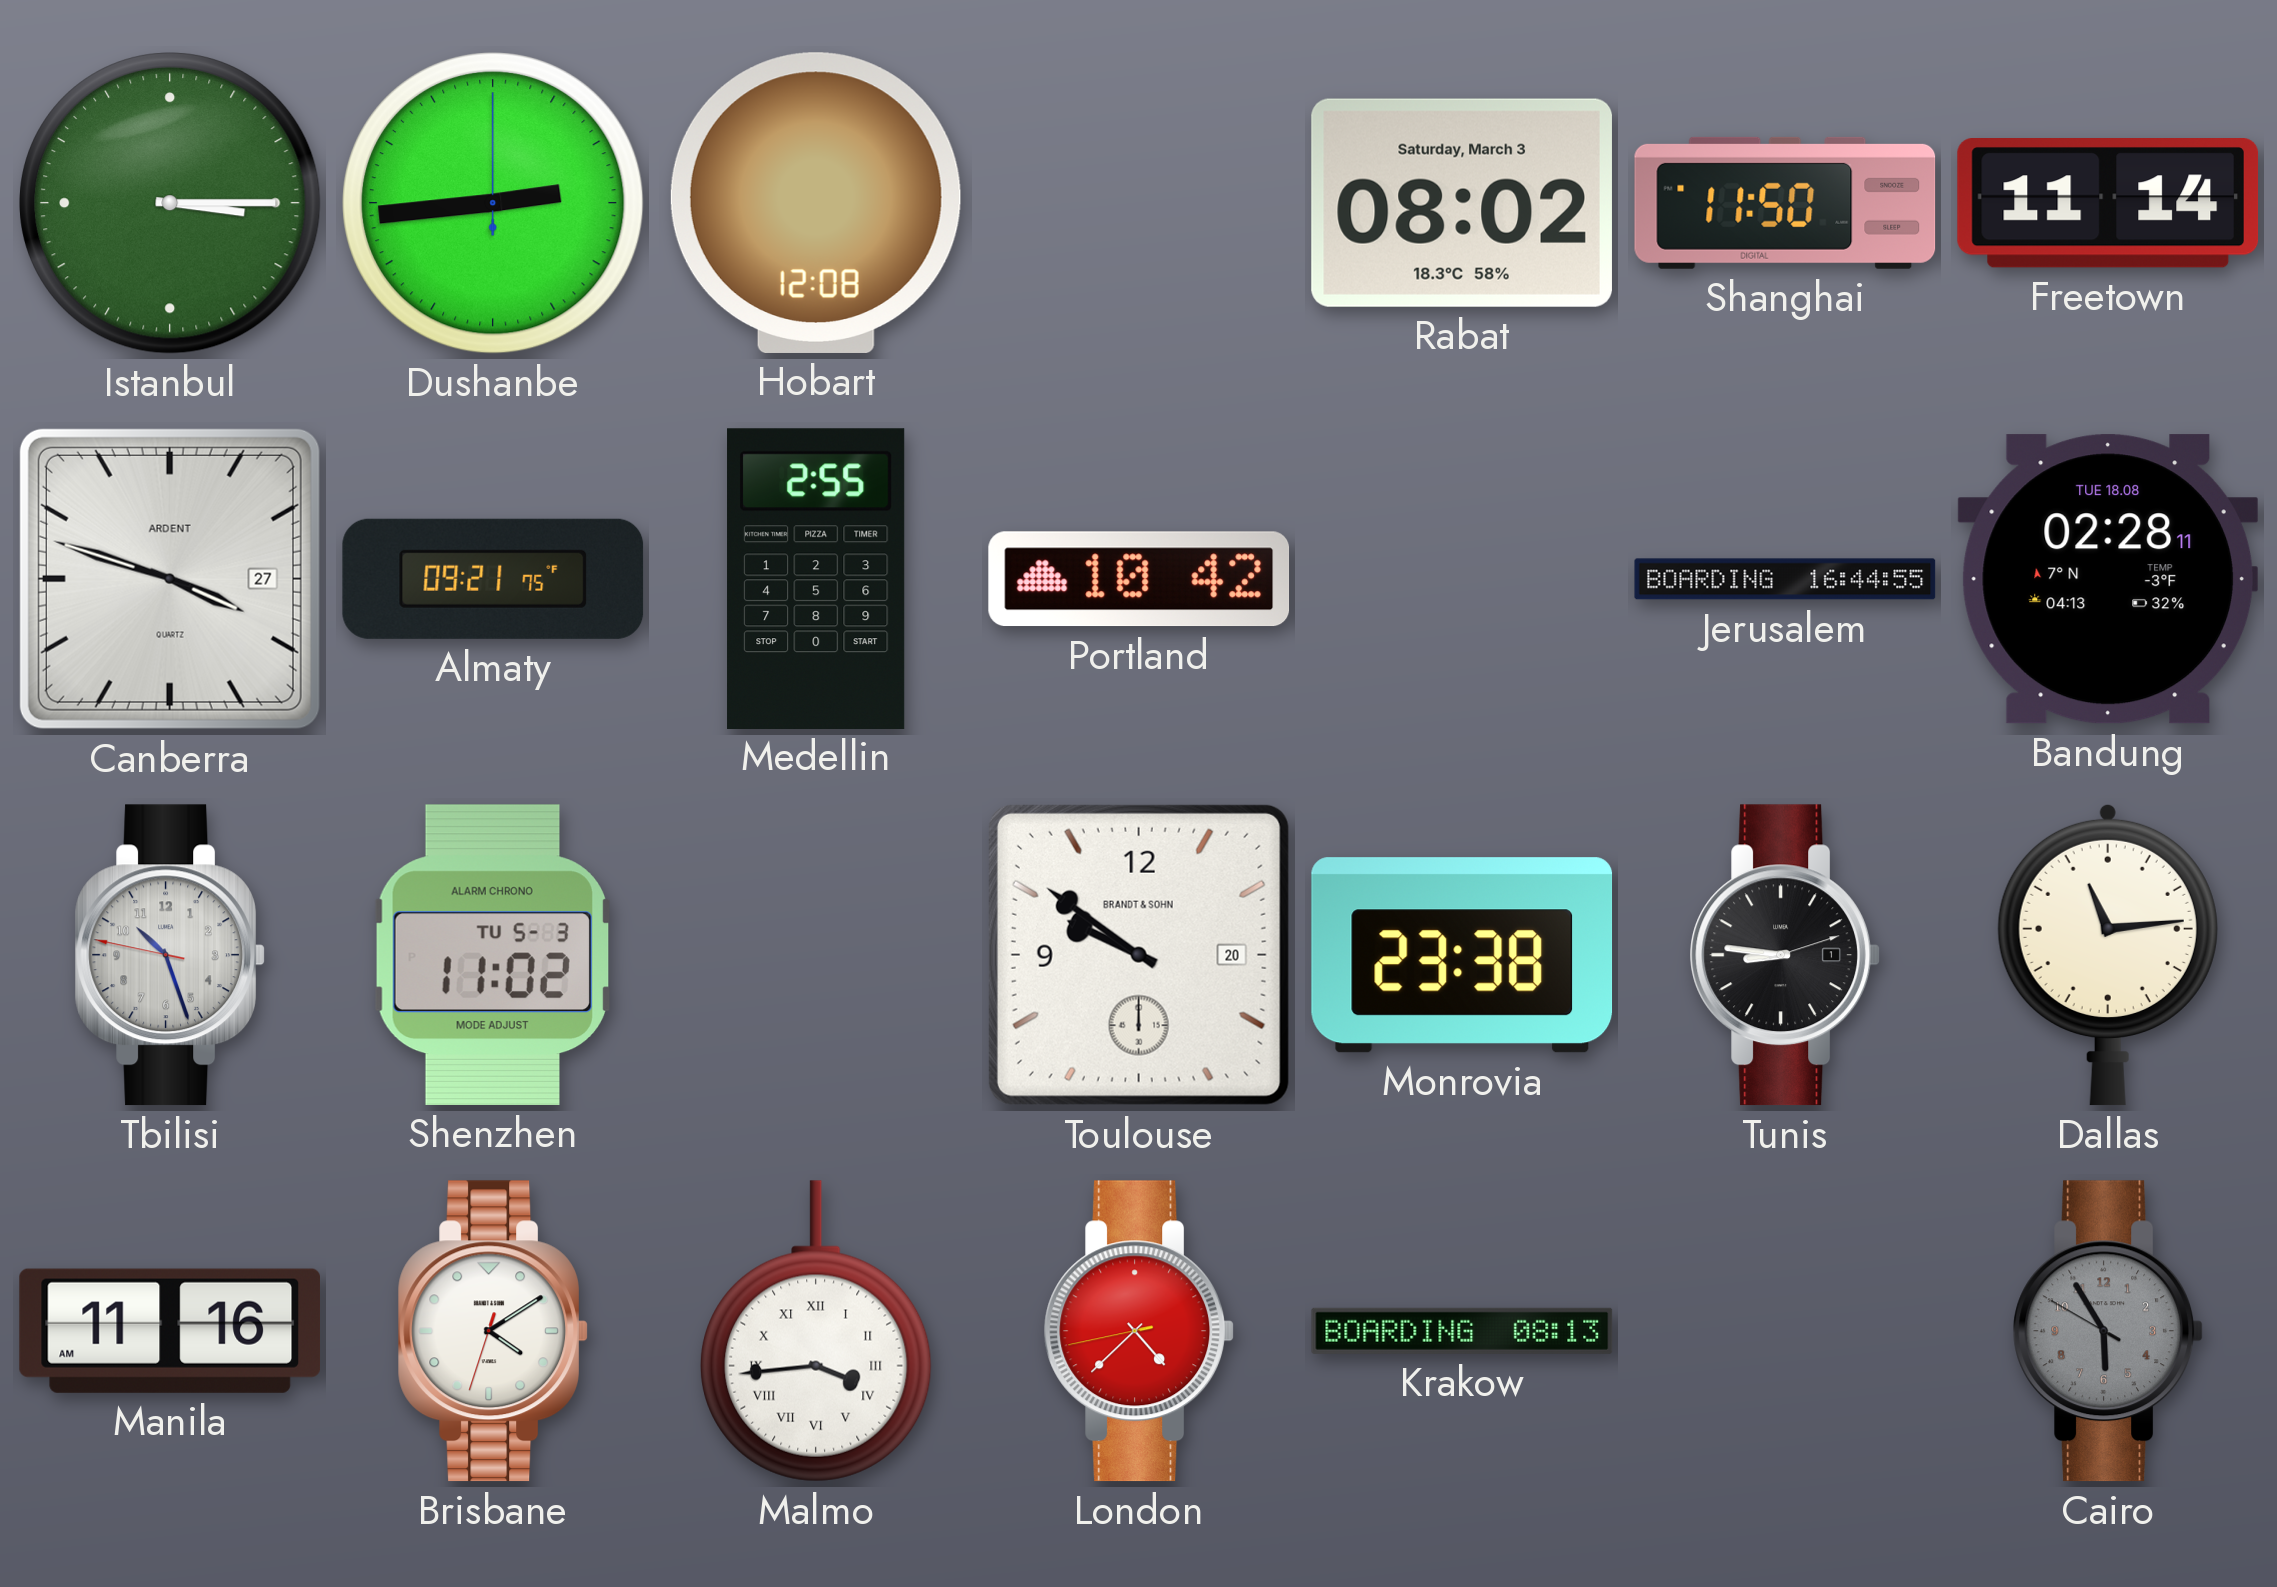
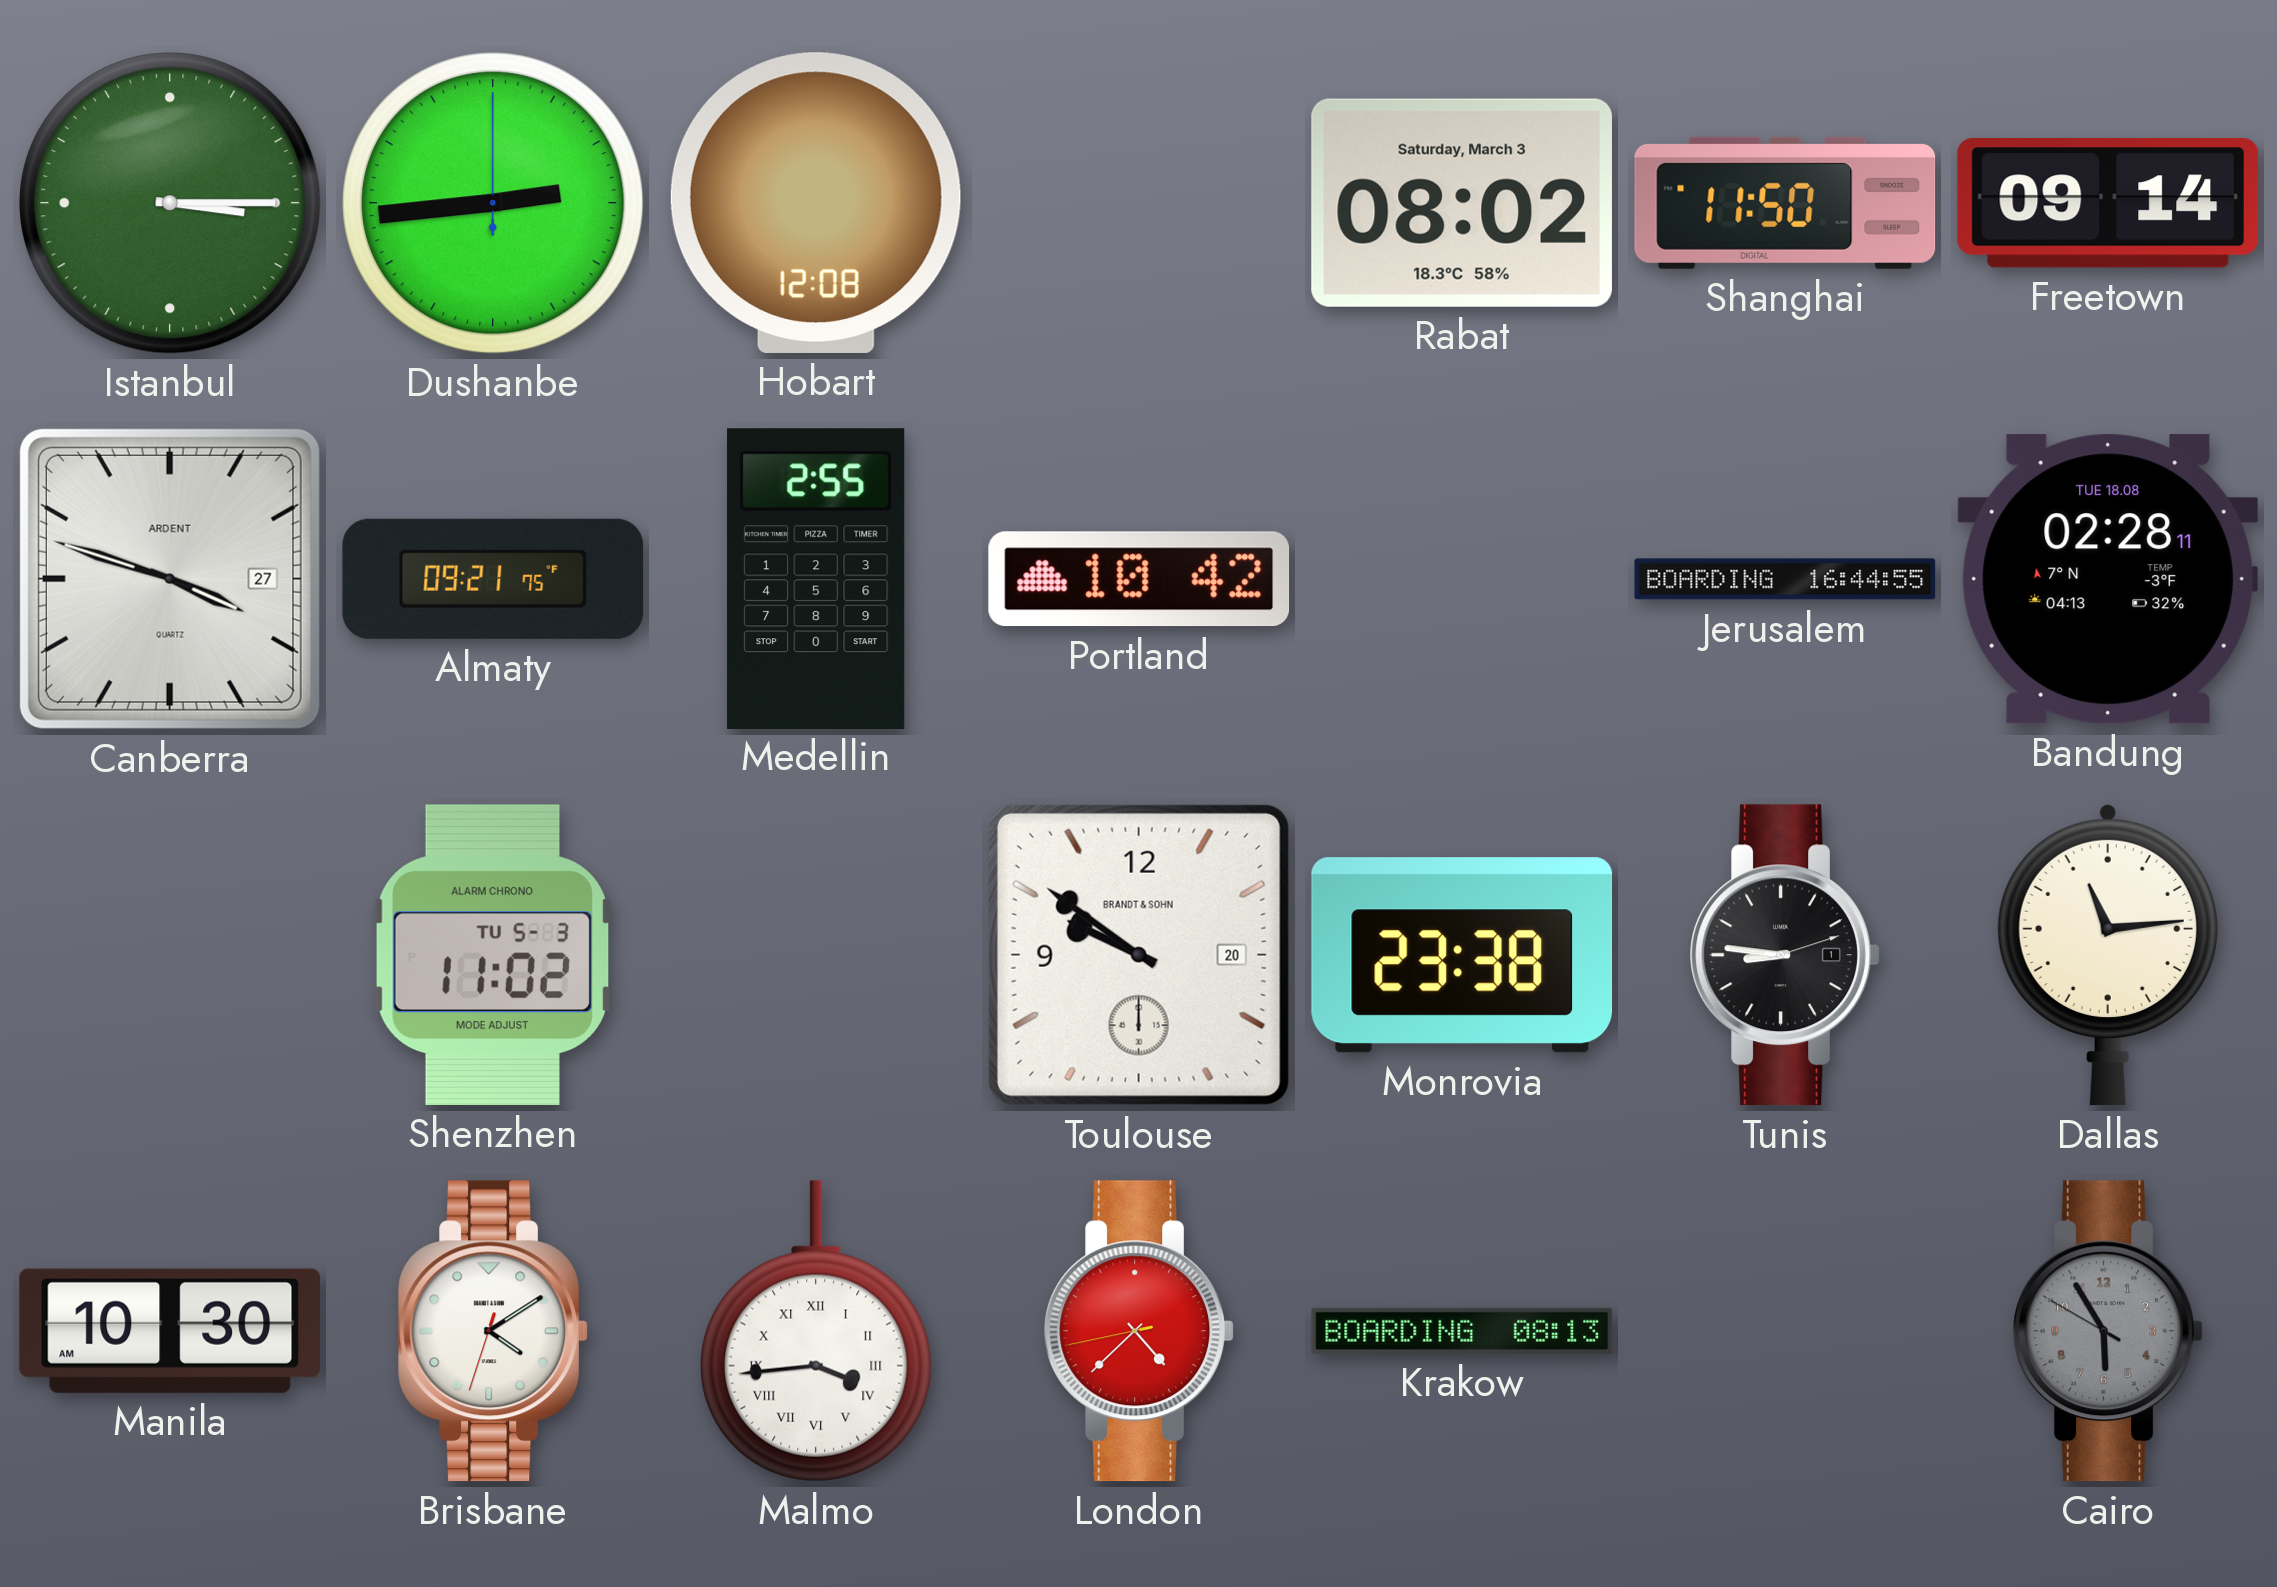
Freetown: 11:14 -> 09:14 (2108, 204)
Tbilisi: 10:26 -> none (169, 955)
Manila: 11:16 -> 10:30 (169, 1331)
